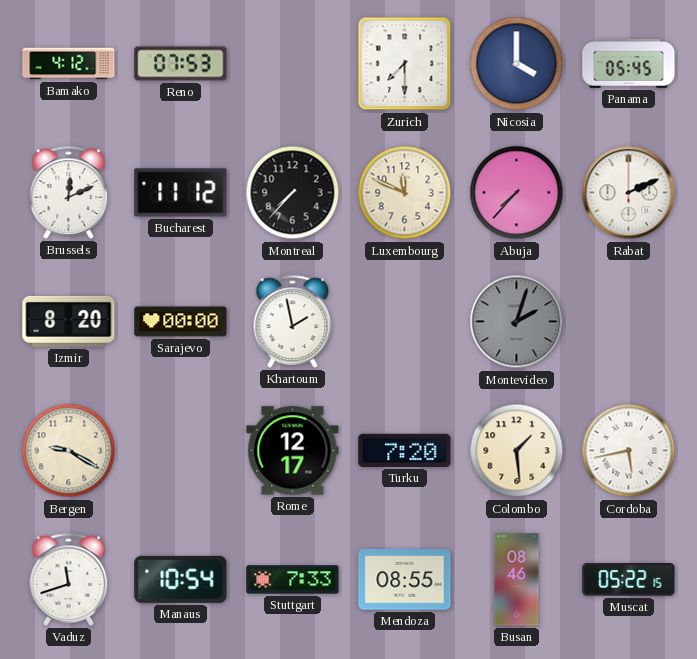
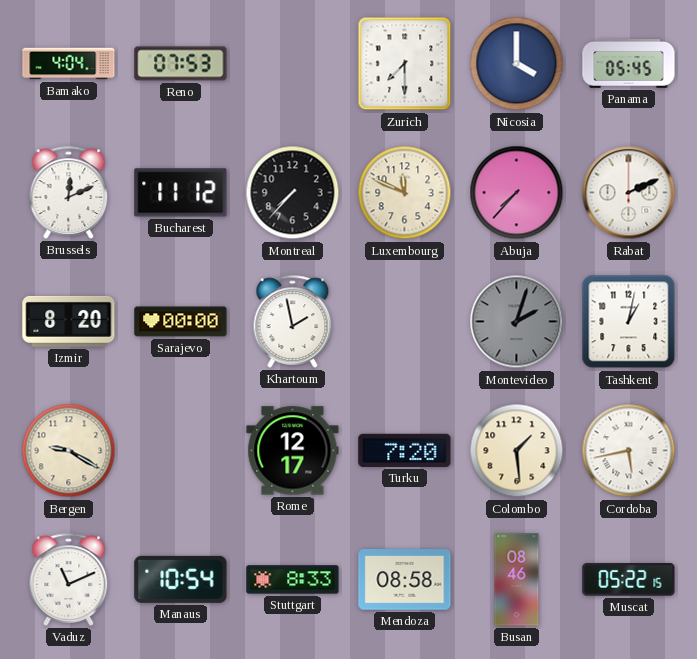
Bamako: 4:12 -> 4:04 (69, 64)
Tashkent: none -> 1:02 (629, 322)
Vaduz: 11:42 -> 11:11 (69, 579)
Stuttgart: 7:33 -> 8:33 (293, 580)
Mendoza: 08:55 -> 08:58 (405, 580)
